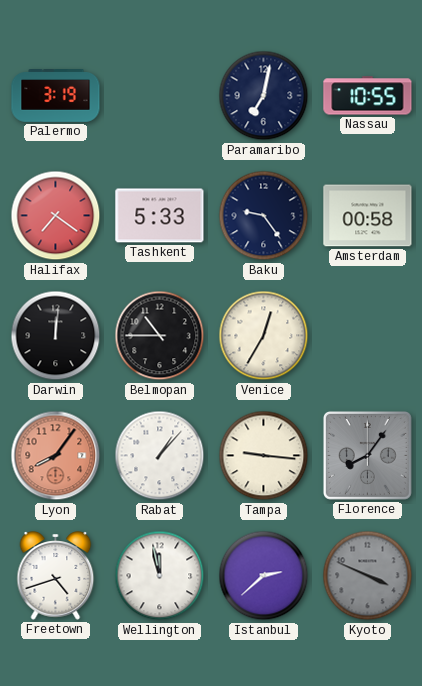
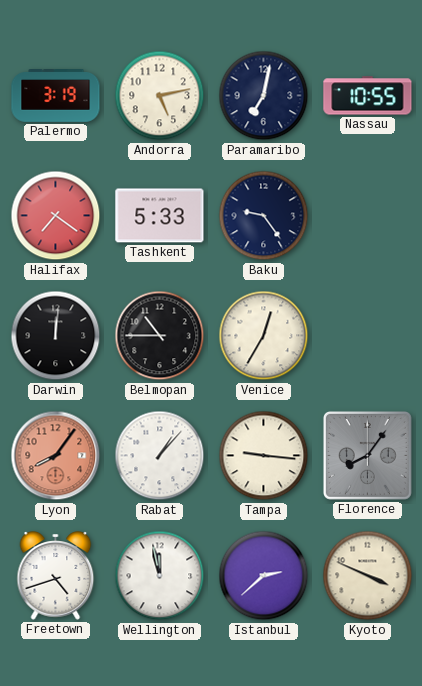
Andorra: none -> 5:13 (160, 96)
Amsterdam: 00:58 -> none (368, 216)
Kyoto dial: grey -> cream (368, 576)
